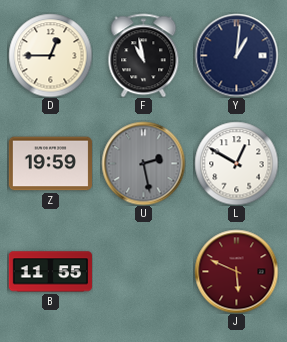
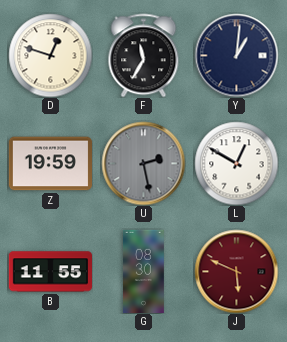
D: 12:45 -> 12:48 (50, 55)
F: 10:58 -> 11:35 (144, 55)
G: none -> 08:30 (144, 271)
